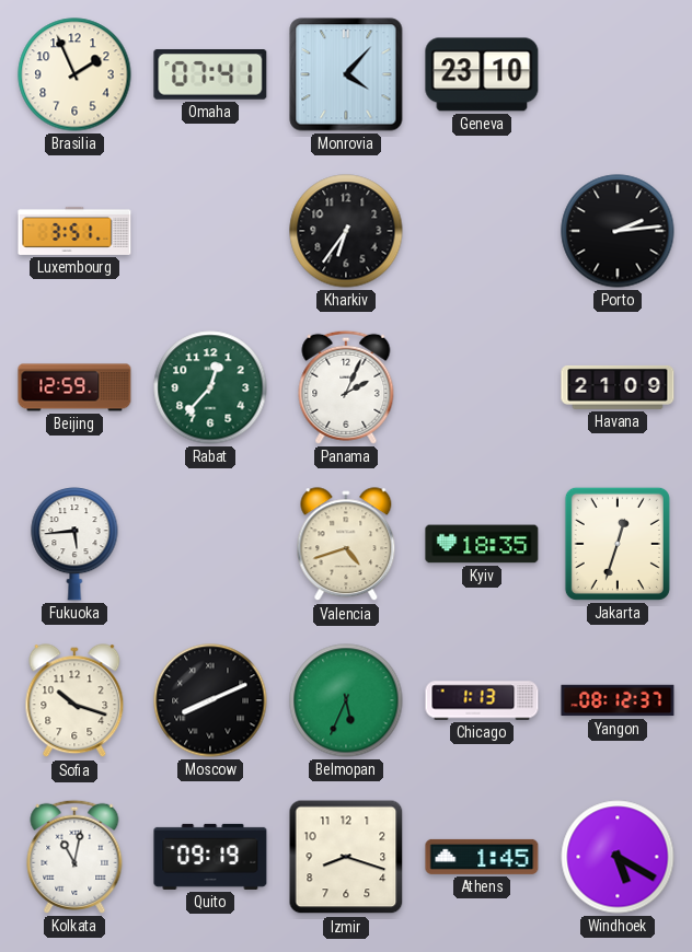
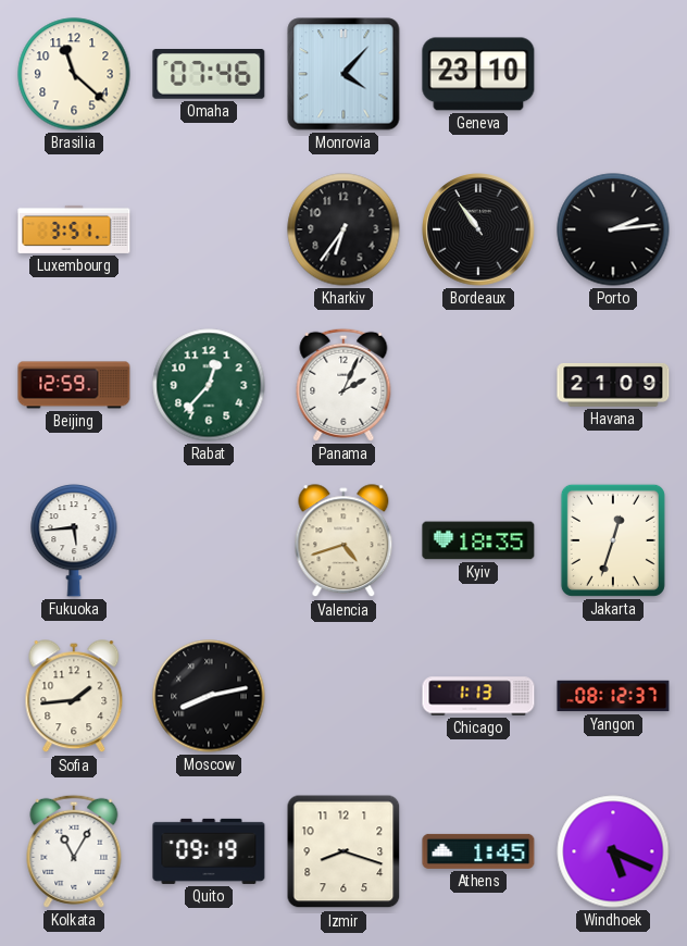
Brasilia: 1:56 -> 11:22 (74, 74)
Omaha: 07:41 -> 07:46 (209, 75)
Bordeaux: none -> 10:54 (478, 229)
Sofia: 10:18 -> 1:44 (74, 697)
Moscow: 8:11 -> 8:13 (209, 696)
Belmopan: 5:34 -> none (346, 700)
Kolkata: 11:02 -> 11:05 (74, 851)
Windhoek: 5:20 -> 5:19 (613, 851)
